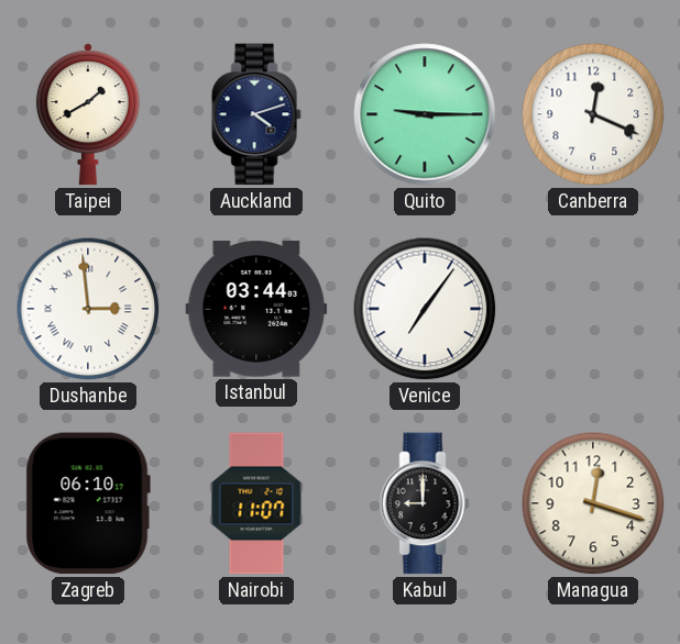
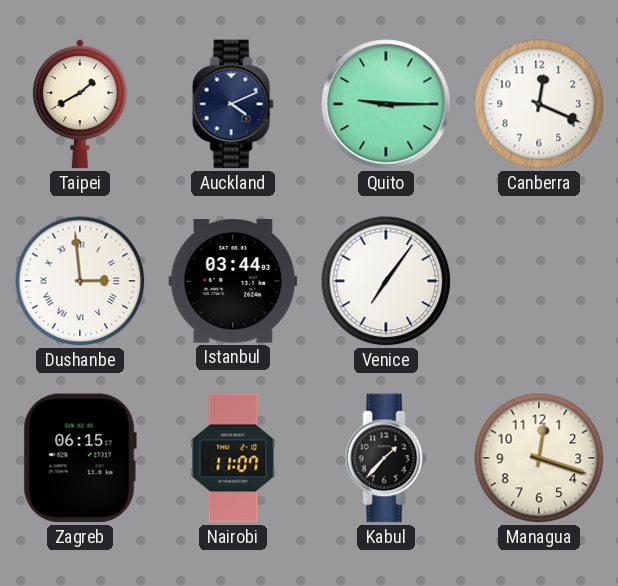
Auckland: 4:12 -> 4:11 (233, 104)
Zagreb: 06:10 -> 06:15 (80, 458)
Kabul: 9:00 -> 1:37 (386, 458)
